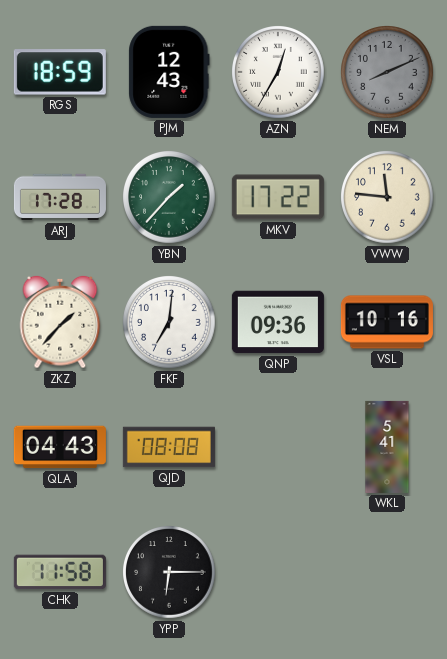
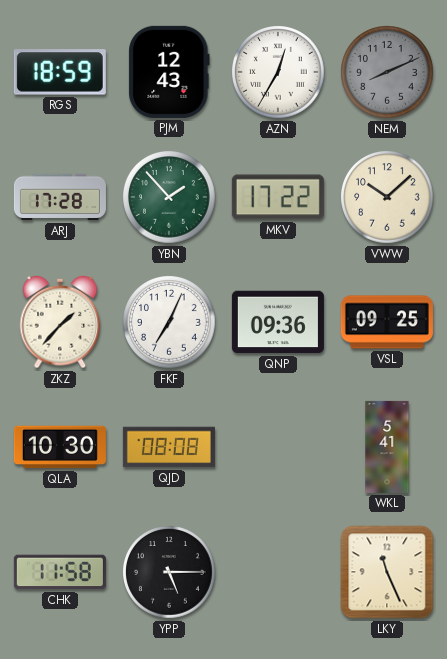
YBN: 1:37 -> 1:53 (170, 198)
VWW: 11:46 -> 10:08 (388, 198)
FKF: 7:01 -> 7:04 (170, 323)
VSL: 10:16 -> 09:25 (387, 322)
QLA: 04:43 -> 10:30 (60, 447)
YPP: 6:15 -> 5:15 (170, 573)
LKY: none -> 11:26 (387, 572)
